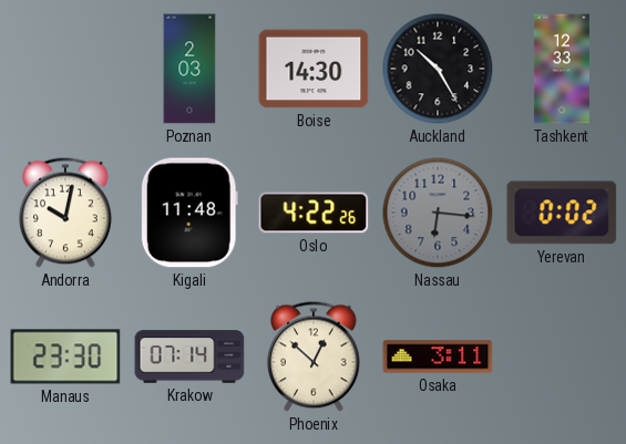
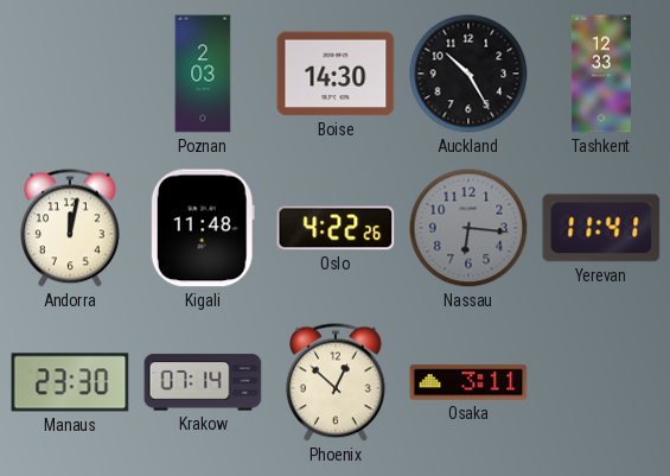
Andorra: 10:02 -> 12:02 (71, 228)
Yerevan: 0:02 -> 11:41 (601, 228)
